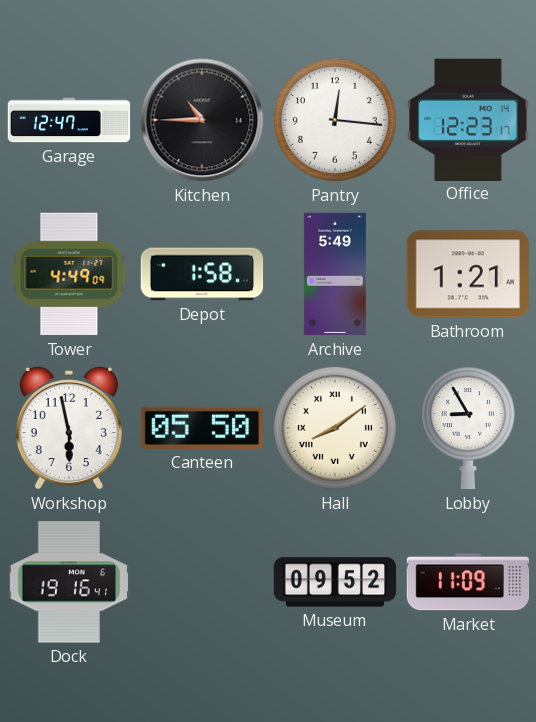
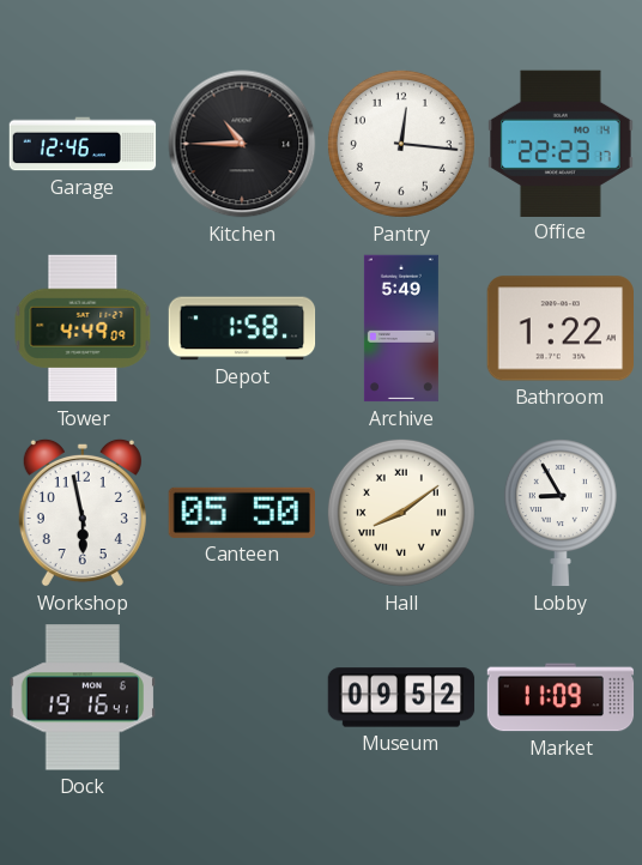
Garage: 12:47 -> 12:46 (83, 144)
Office: 12:23 -> 22:23 (562, 143)
Bathroom: 1:21 -> 1:22 (559, 328)
